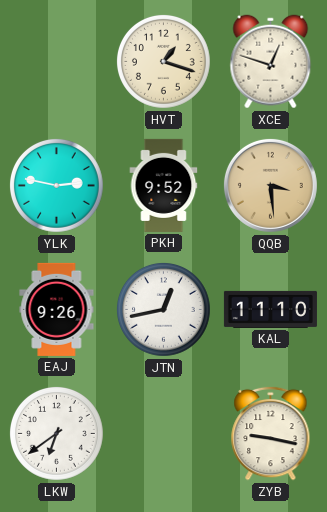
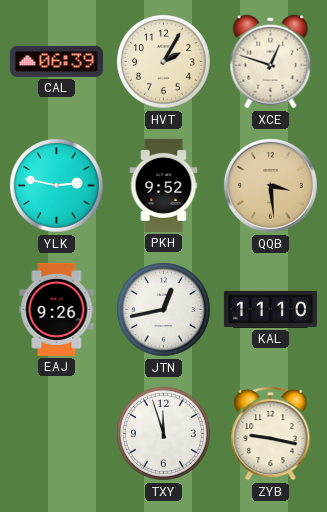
CAL: none -> 06:39 (56, 61)
HVT: 1:18 -> 2:05 (164, 62)
LKW: 6:39 -> none (57, 434)
TXY: none -> 11:57 (164, 434)
